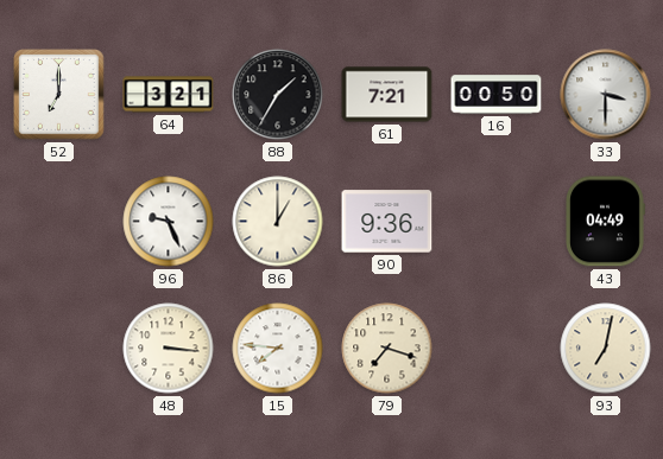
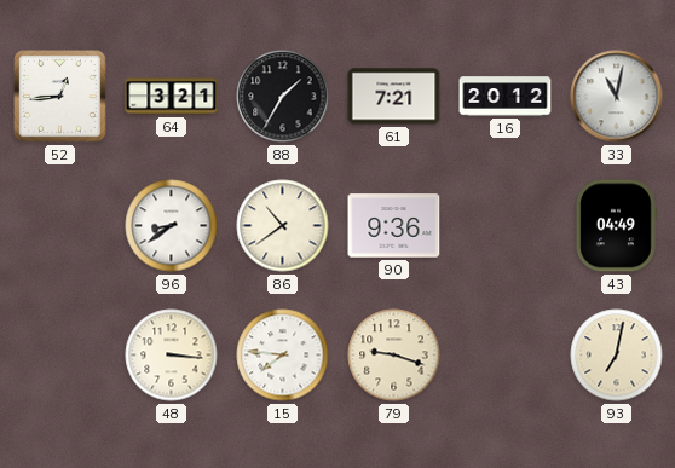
52: 7:00 -> 12:44 (60, 97)
16: 00:50 -> 20:12 (506, 97)
33: 3:30 -> 11:02 (617, 97)
96: 9:26 -> 8:39 (172, 226)
86: 1:00 -> 10:39 (283, 226)
79: 7:18 -> 9:18 (394, 356)
